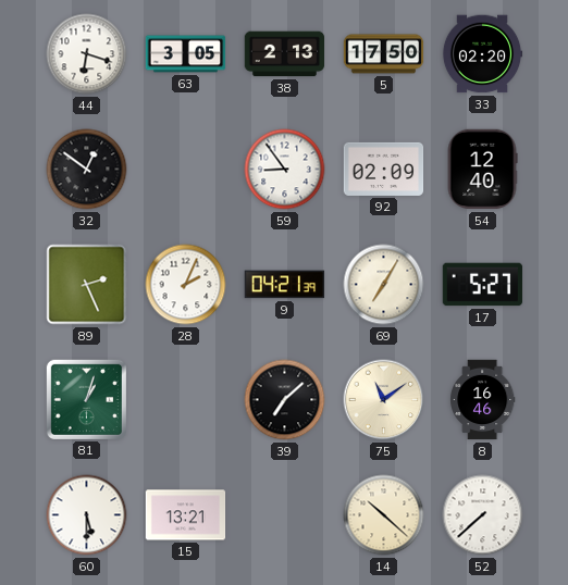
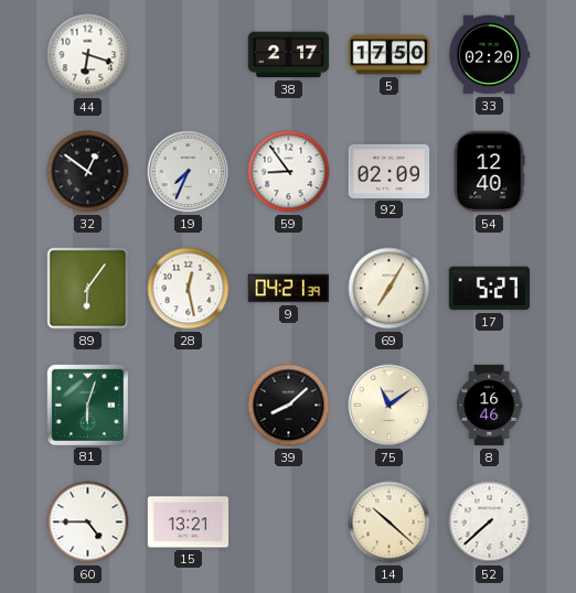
63: 3:05 -> none (186, 54)
38: 2:13 -> 2:17 (289, 55)
19: none -> 7:34 (189, 172)
89: 2:26 -> 6:06 (88, 289)
28: 2:04 -> 12:28 (189, 289)
81: 1:03 -> 6:03 (87, 405)
39: 7:08 -> 8:08 (289, 406)
60: 5:30 -> 4:45 (88, 522)
